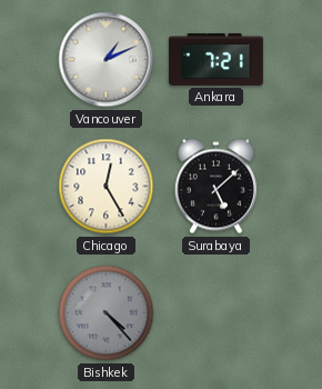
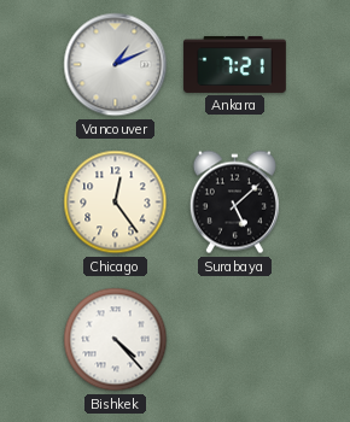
Chicago: 12:25 -> 12:24 (116, 203)
Bishkek dial: grey -> white (116, 340)
